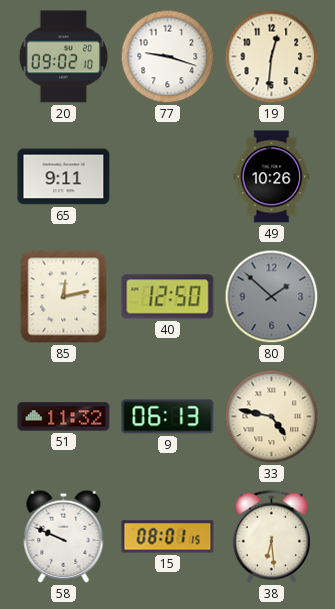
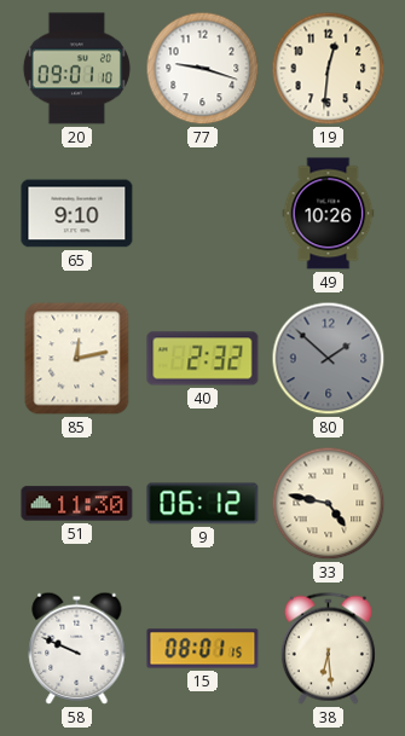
20: 09:02 -> 09:01 (76, 69)
65: 9:11 -> 9:10 (77, 214)
40: 12:50 -> 2:32 (203, 359)
51: 11:32 -> 11:30 (77, 504)
9: 06:13 -> 06:12 (203, 504)
